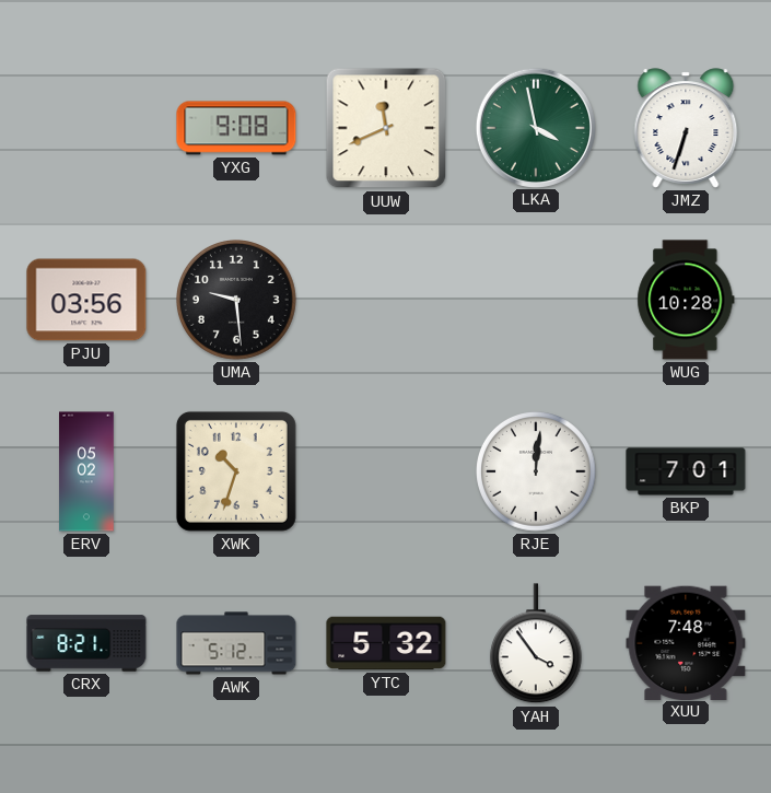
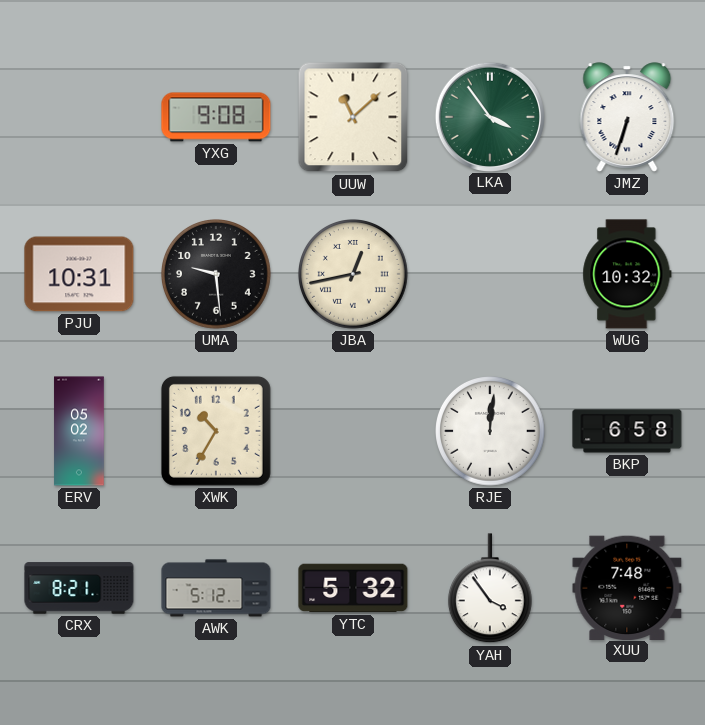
UUW: 11:41 -> 11:08 (353, 117)
LKA: 3:58 -> 3:54 (489, 116)
PJU: 03:56 -> 10:31 (79, 274)
JBA: none -> 12:43 (354, 275)
WUG: 10:28 -> 10:32 (627, 274)
XWK: 10:33 -> 10:35 (216, 431)
BKP: 7:01 -> 6:58 (627, 431)
